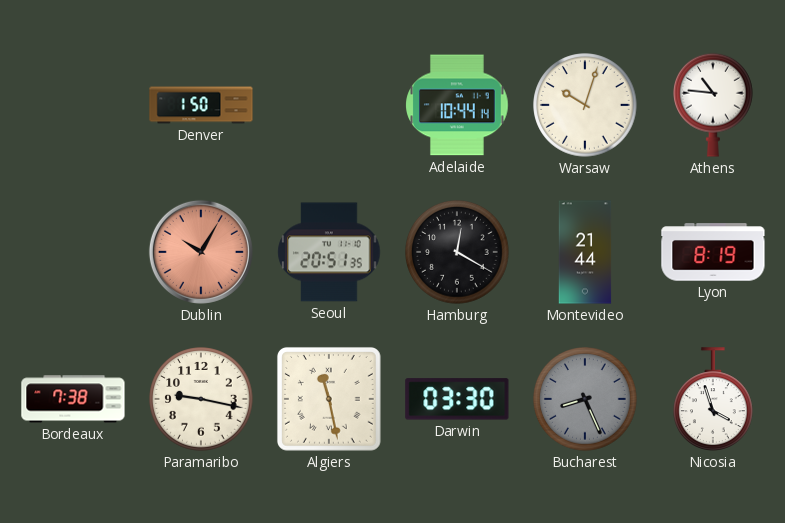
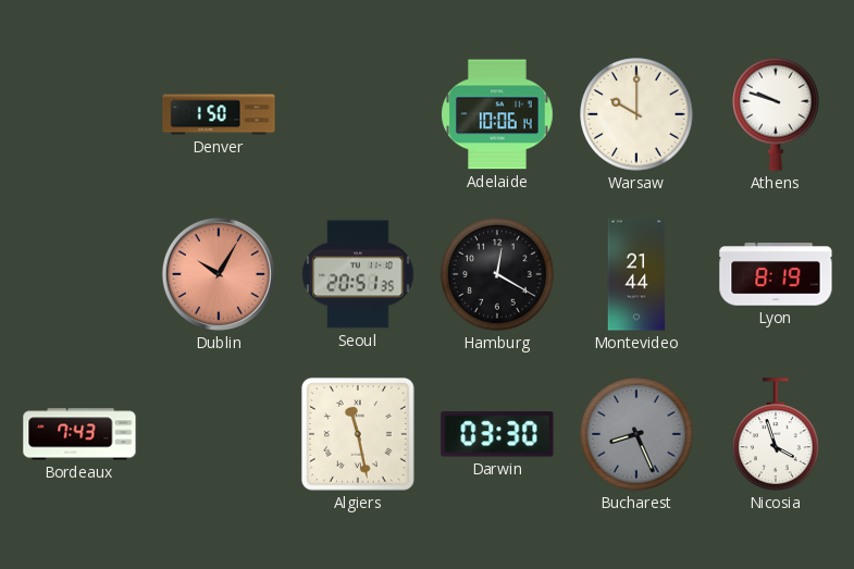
Adelaide: 10:44 -> 10:06 (497, 114)
Warsaw: 10:03 -> 10:00 (636, 114)
Athens: 10:46 -> 9:48 (777, 114)
Bordeaux: 7:38 -> 7:43 (79, 434)
Paramaribo: 9:17 -> none (201, 399)
